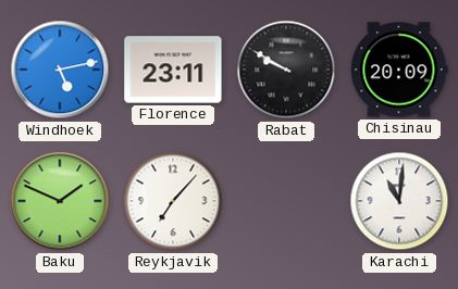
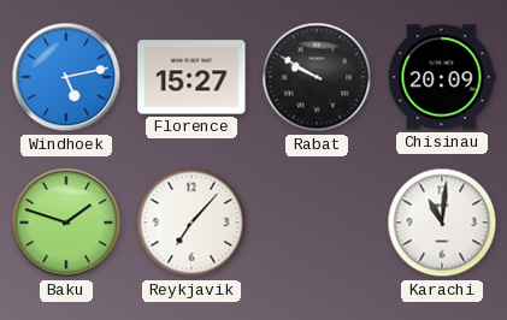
Florence: 23:11 -> 15:27 (191, 77)
Baku: 1:49 -> 1:48 (66, 223)
